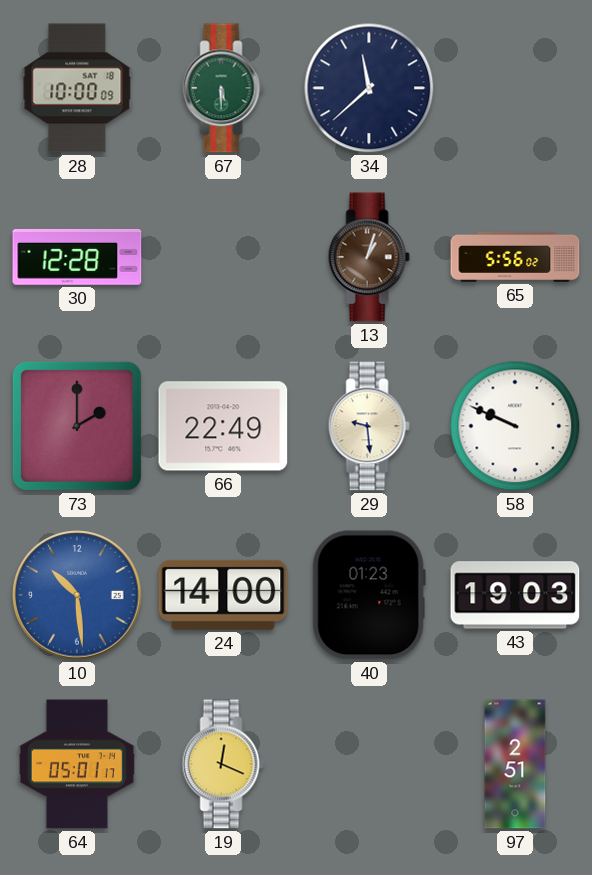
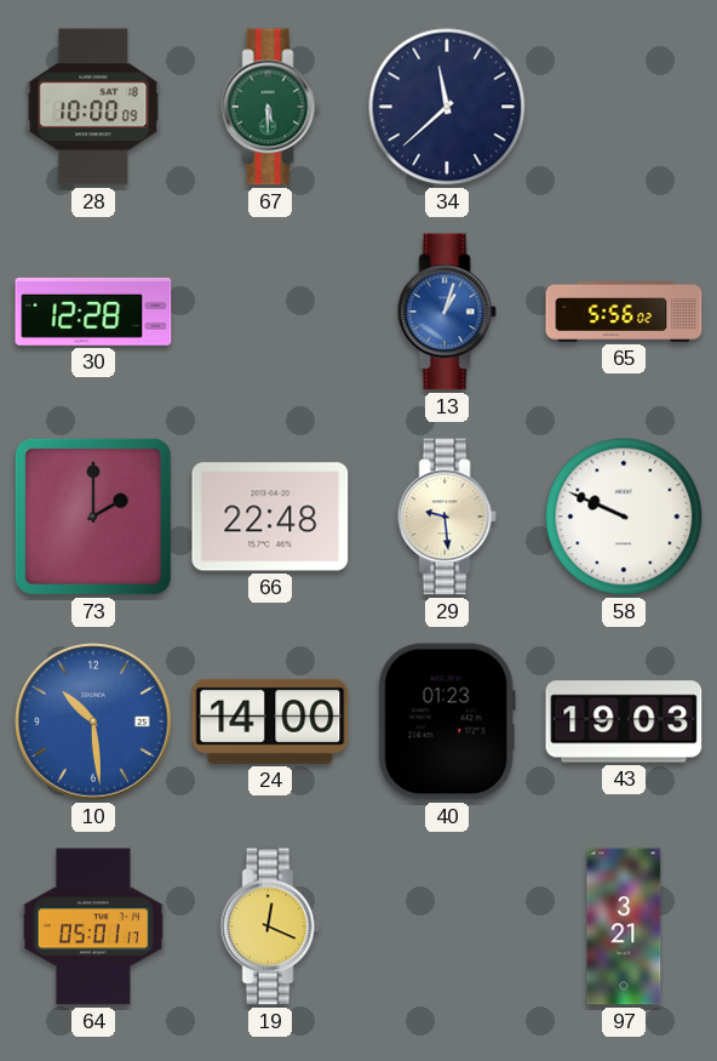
13 dial: brown -> blue (447, 312)
66: 22:49 -> 22:48 (270, 517)
97: 2:51 -> 3:21 (624, 926)
